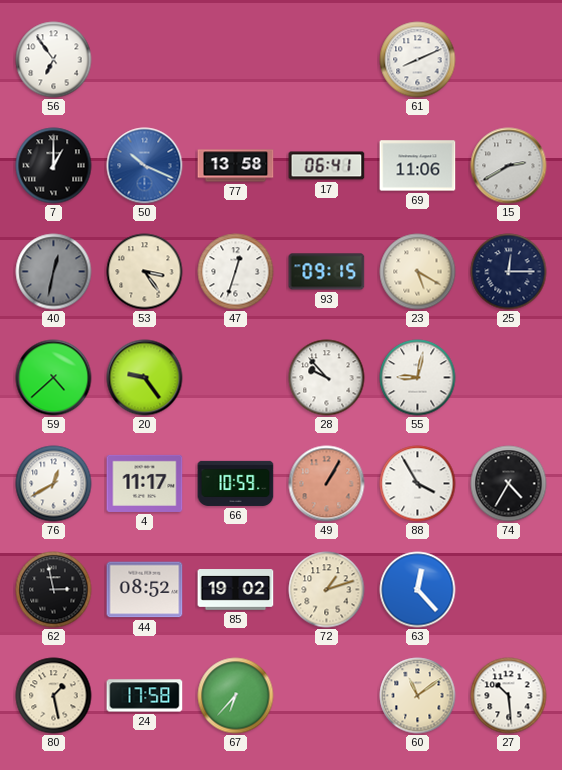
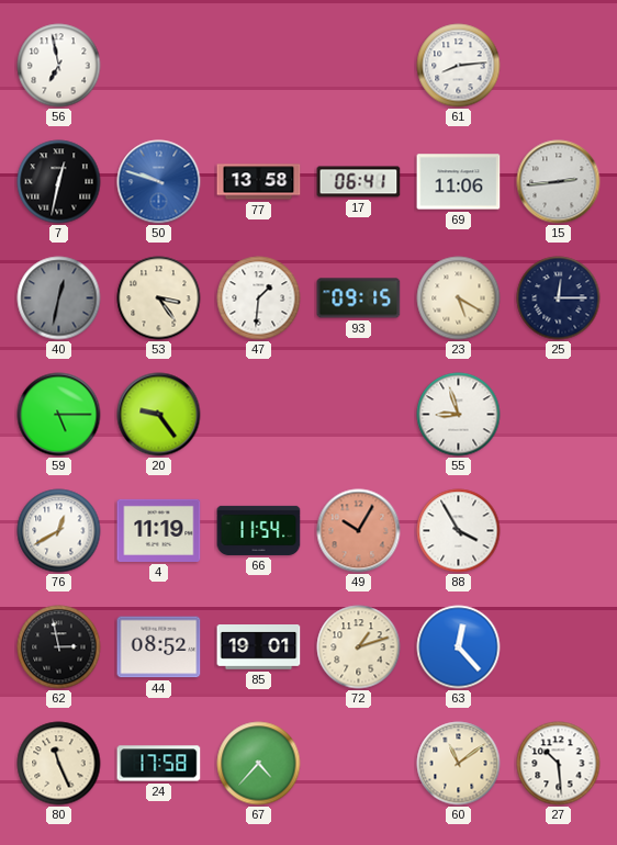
56: 6:54 -> 6:58 (59, 66)
61: 8:11 -> 8:14 (459, 66)
7: 1:00 -> 12:32 (59, 182)
50: 10:19 -> 9:48 (159, 182)
15: 2:40 -> 2:44 (559, 182)
47: 12:33 -> 1:31 (259, 298)
59: 4:38 -> 5:15 (59, 415)
28: 9:53 -> none (327, 378)
55: 9:02 -> 8:57 (459, 415)
4: 11:17 -> 11:19 (159, 530)
66: 10:59 -> 11:54 (259, 530)
49: 1:05 -> 10:05 (359, 531)
74: 4:35 -> none (509, 484)
85: 19:02 -> 19:01 (259, 647)
80: 1:28 -> 11:26 (59, 764)
67: 6:37 -> 4:37 (259, 764)
